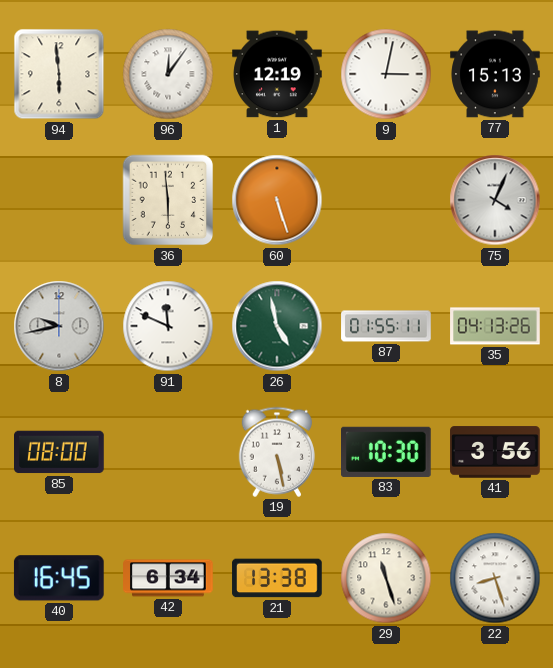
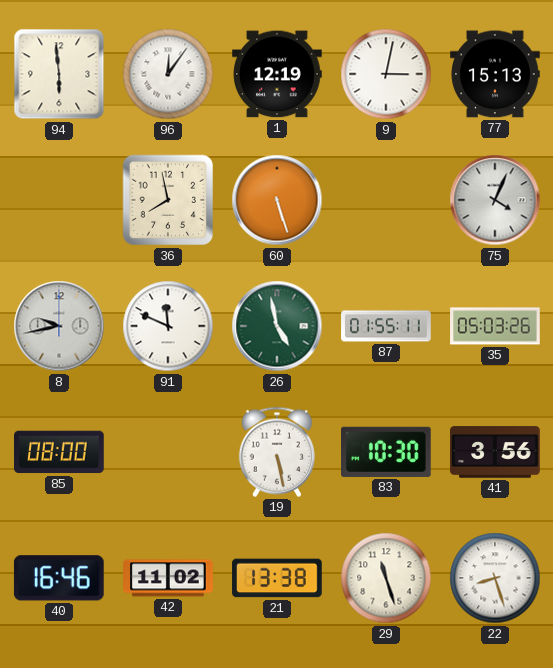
36: 5:59 -> 7:58 (168, 200)
35: 04:13 -> 05:03 (495, 326)
40: 16:45 -> 16:46 (59, 578)
42: 6:34 -> 11:02 (168, 578)
